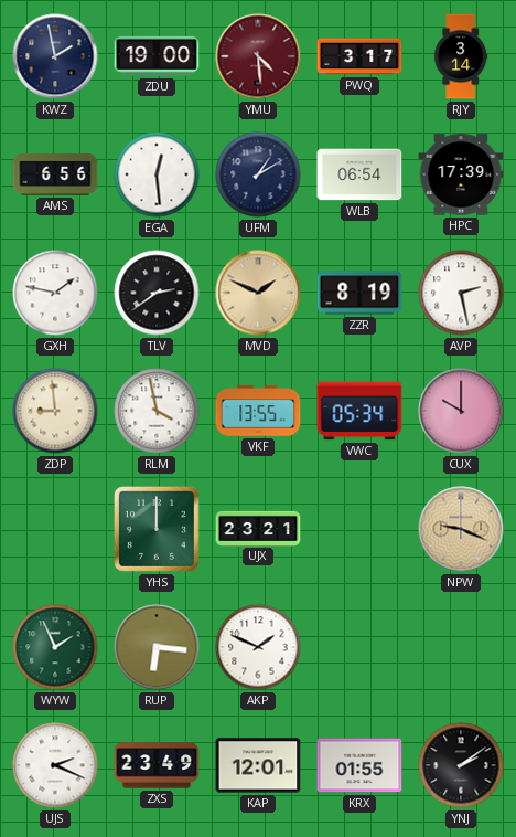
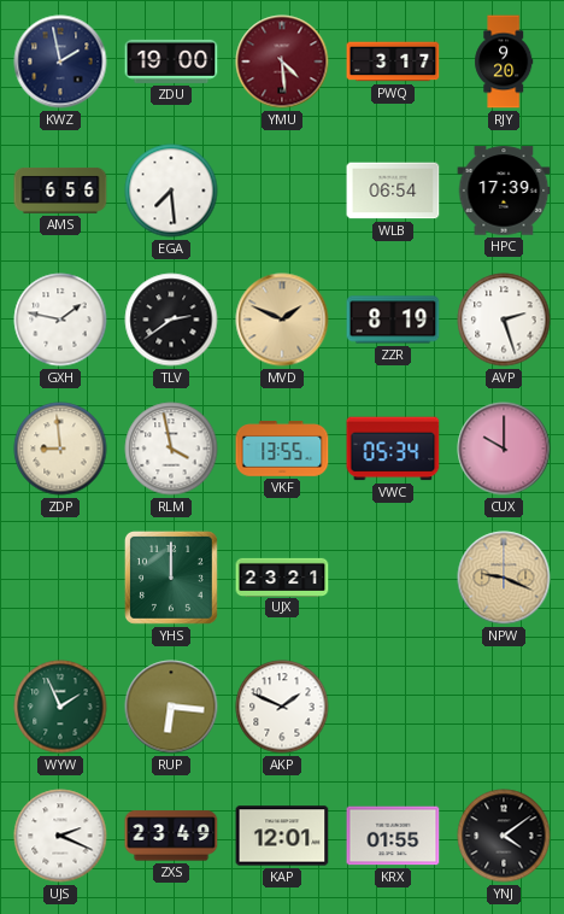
RJY: 3:14 -> 9:20 (504, 61)
EGA: 12:29 -> 7:29 (171, 191)
UFM: 1:10 -> none (258, 174)
AVP: 2:28 -> 2:27 (504, 320)
YNJ: 2:09 -> 4:09 (504, 836)
